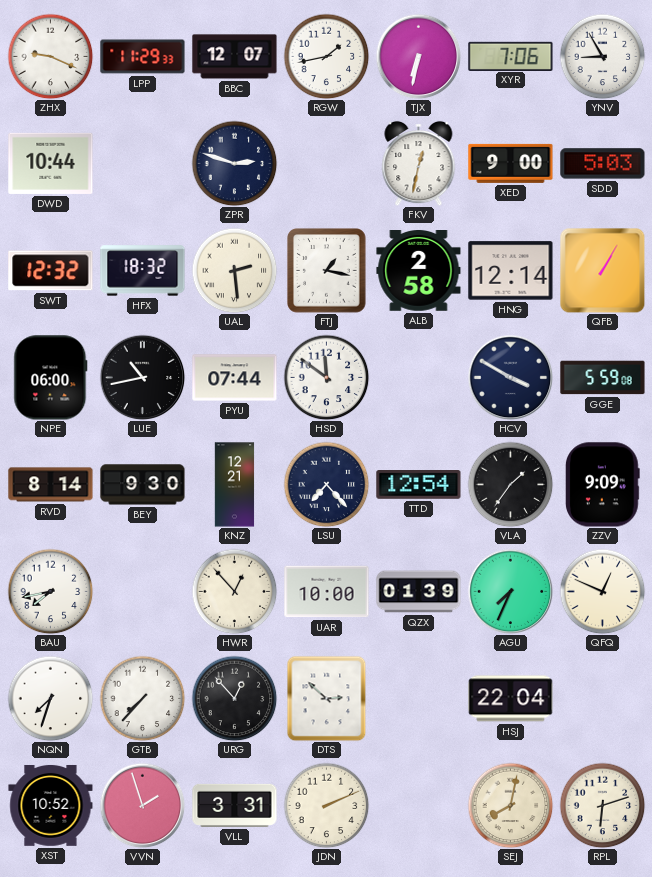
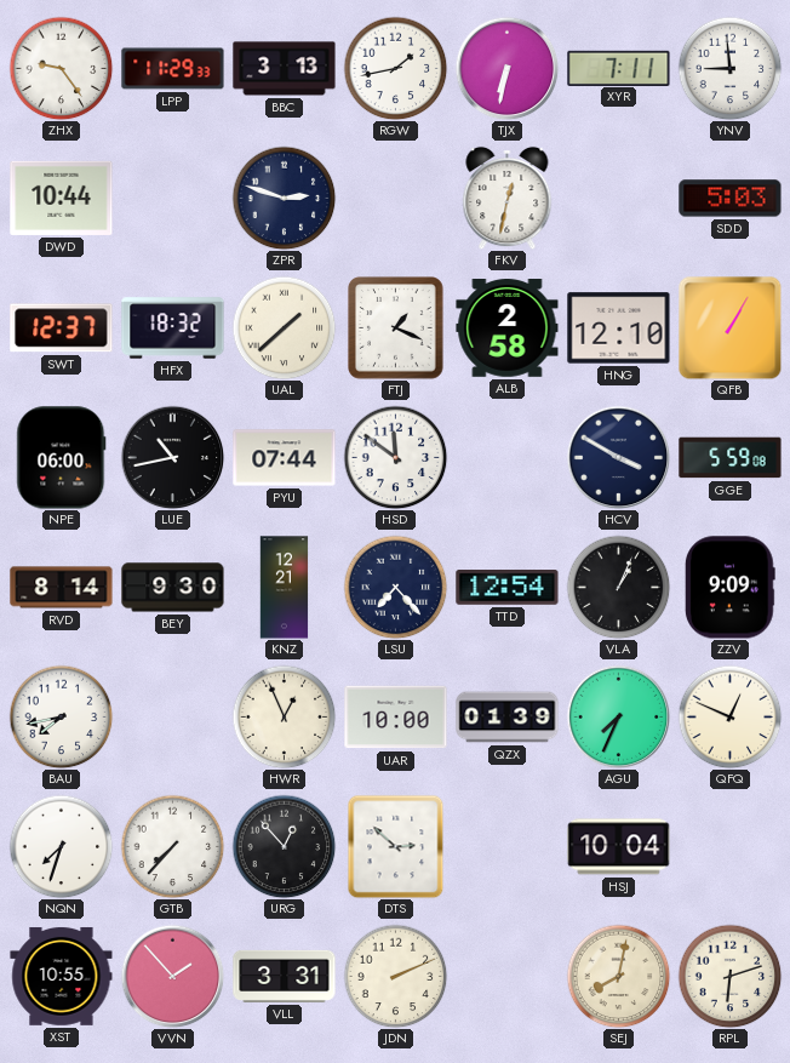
ZHX: 9:19 -> 9:24 (61, 68)
BBC: 12:07 -> 3:13 (285, 69)
XYR: 7:06 -> 7:11 (619, 68)
YNV: 8:55 -> 8:59 (729, 68)
XED: 9:00 -> none (511, 163)
SWT: 12:32 -> 12:37 (62, 328)
UAL: 2:29 -> 1:38 (284, 327)
FTJ: 1:17 -> 1:19 (396, 328)
HNG: 12:14 -> 12:10 (619, 328)
VLA: 1:36 -> 1:04 (618, 587)
HWR: 12:53 -> 12:56 (284, 716)
HSJ: 22:04 -> 10:04 (619, 847)
XST: 10:52 -> 10:55 (62, 976)
VVN: 1:57 -> 1:53 (172, 976)
